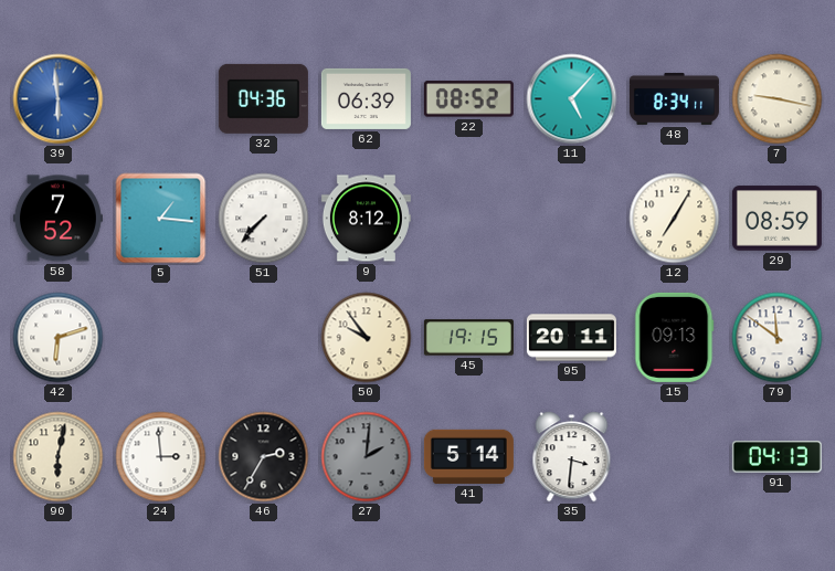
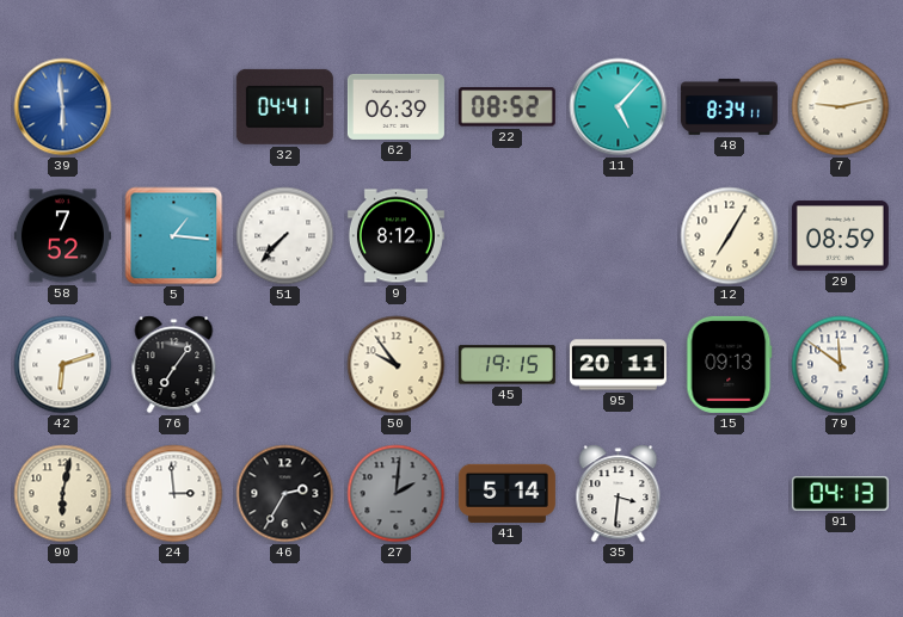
32: 04:36 -> 04:41 (284, 106)
7: 9:17 -> 9:13 (841, 107)
76: none -> 7:06 (174, 365)
